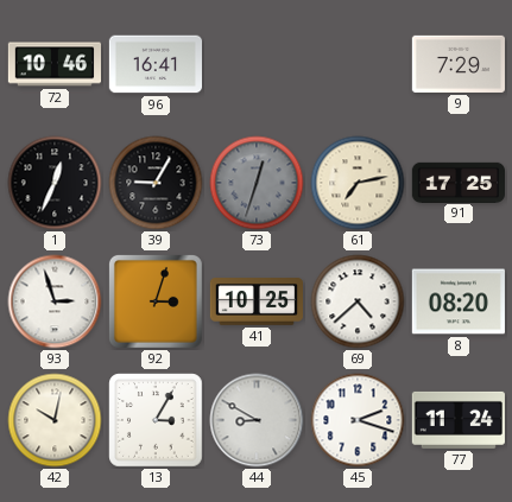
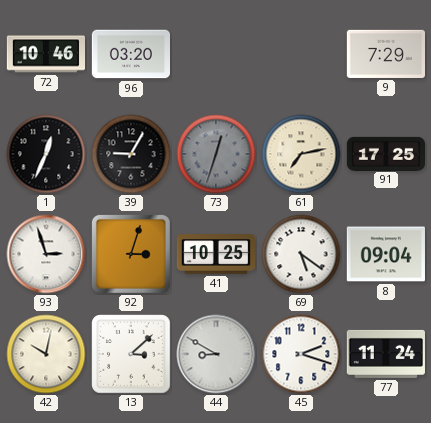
96: 16:41 -> 03:20 (130, 54)
69: 4:38 -> 5:21 (301, 254)
8: 08:20 -> 09:04 (386, 254)
13: 3:05 -> 3:08 (131, 354)
